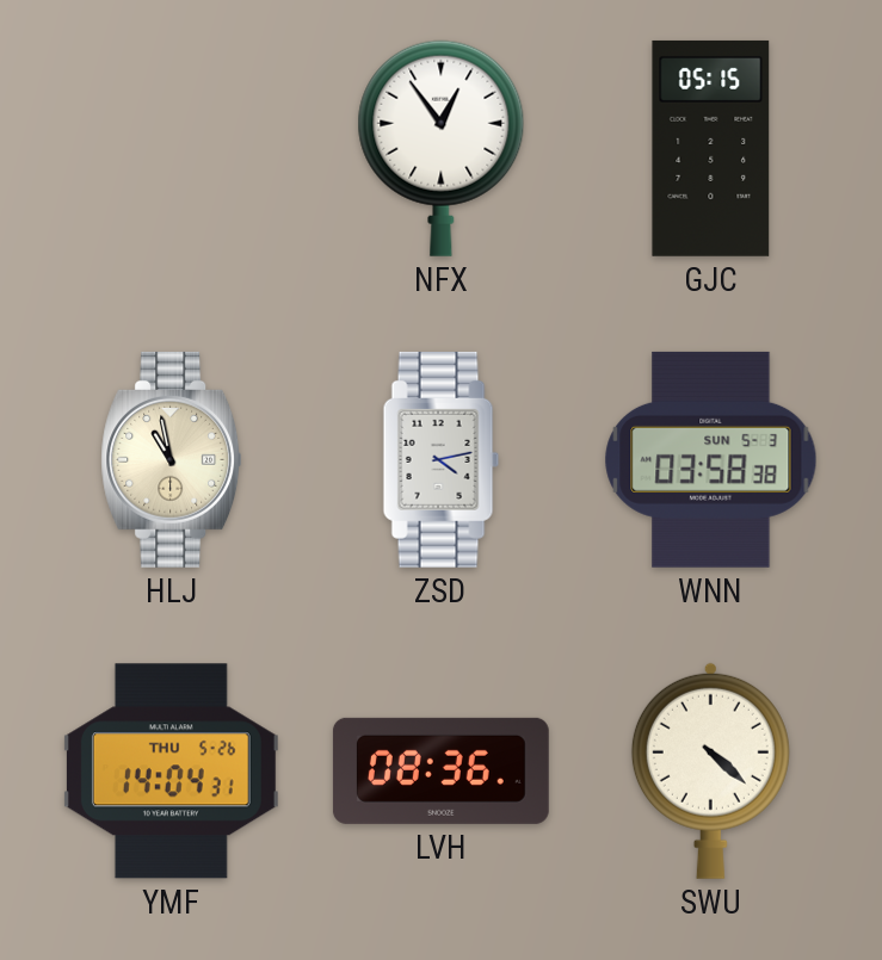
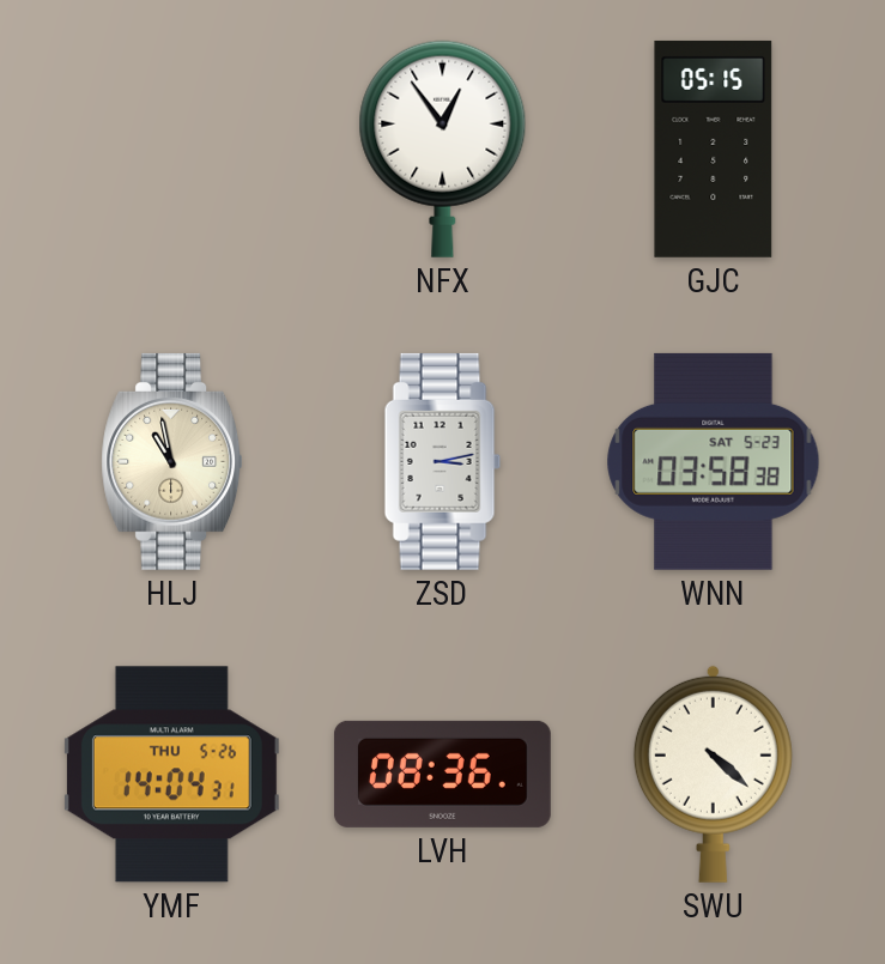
ZSD: 4:13 -> 3:13 (443, 461)
WNN date: SUN 5-3 -> SAT 5-23 (714, 461)
